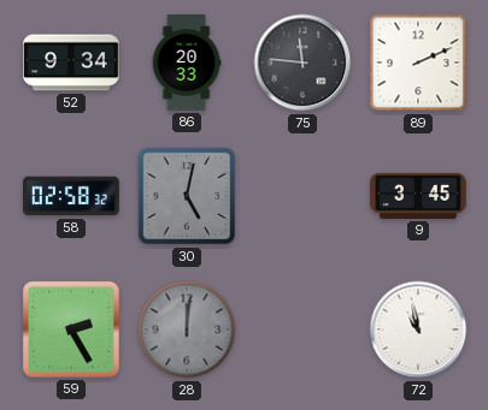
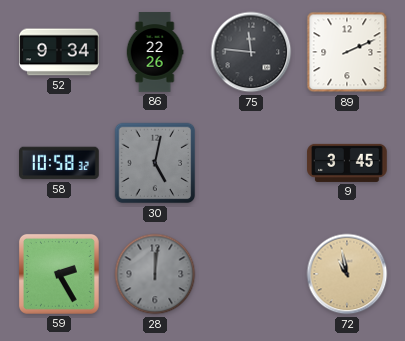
86: 20:33 -> 22:26 (155, 52)
58: 02:58 -> 10:58 (60, 163)
72 dial: white -> champagne (347, 274)
